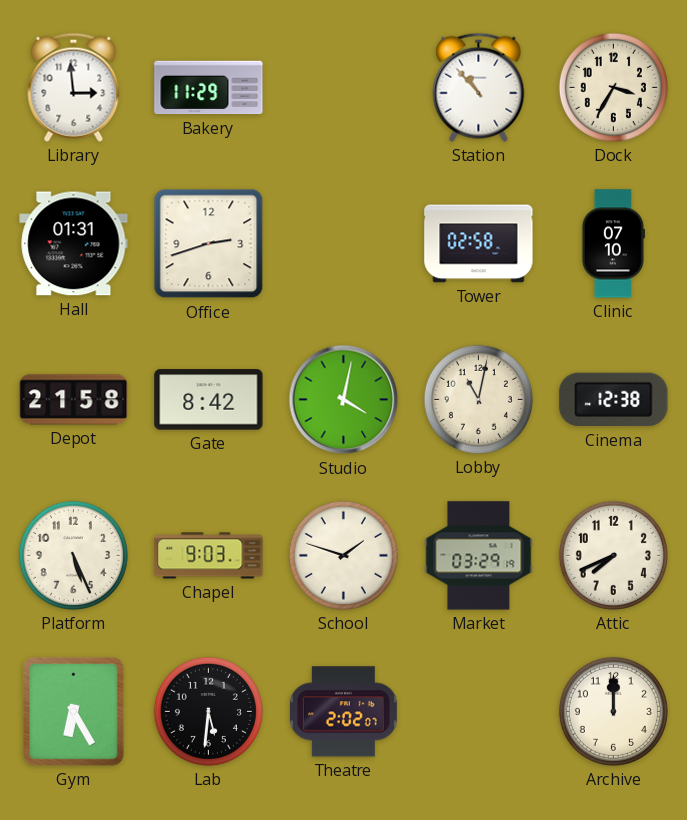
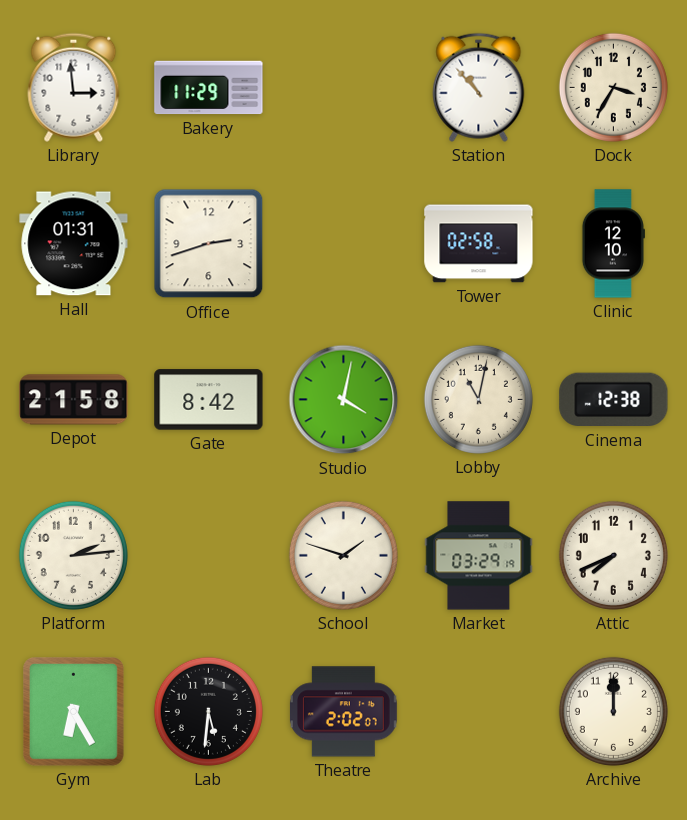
Clinic: 07:10 -> 12:10 (613, 244)
Platform: 5:26 -> 2:14 (73, 555)
Chapel: 9:03 -> none (209, 556)
